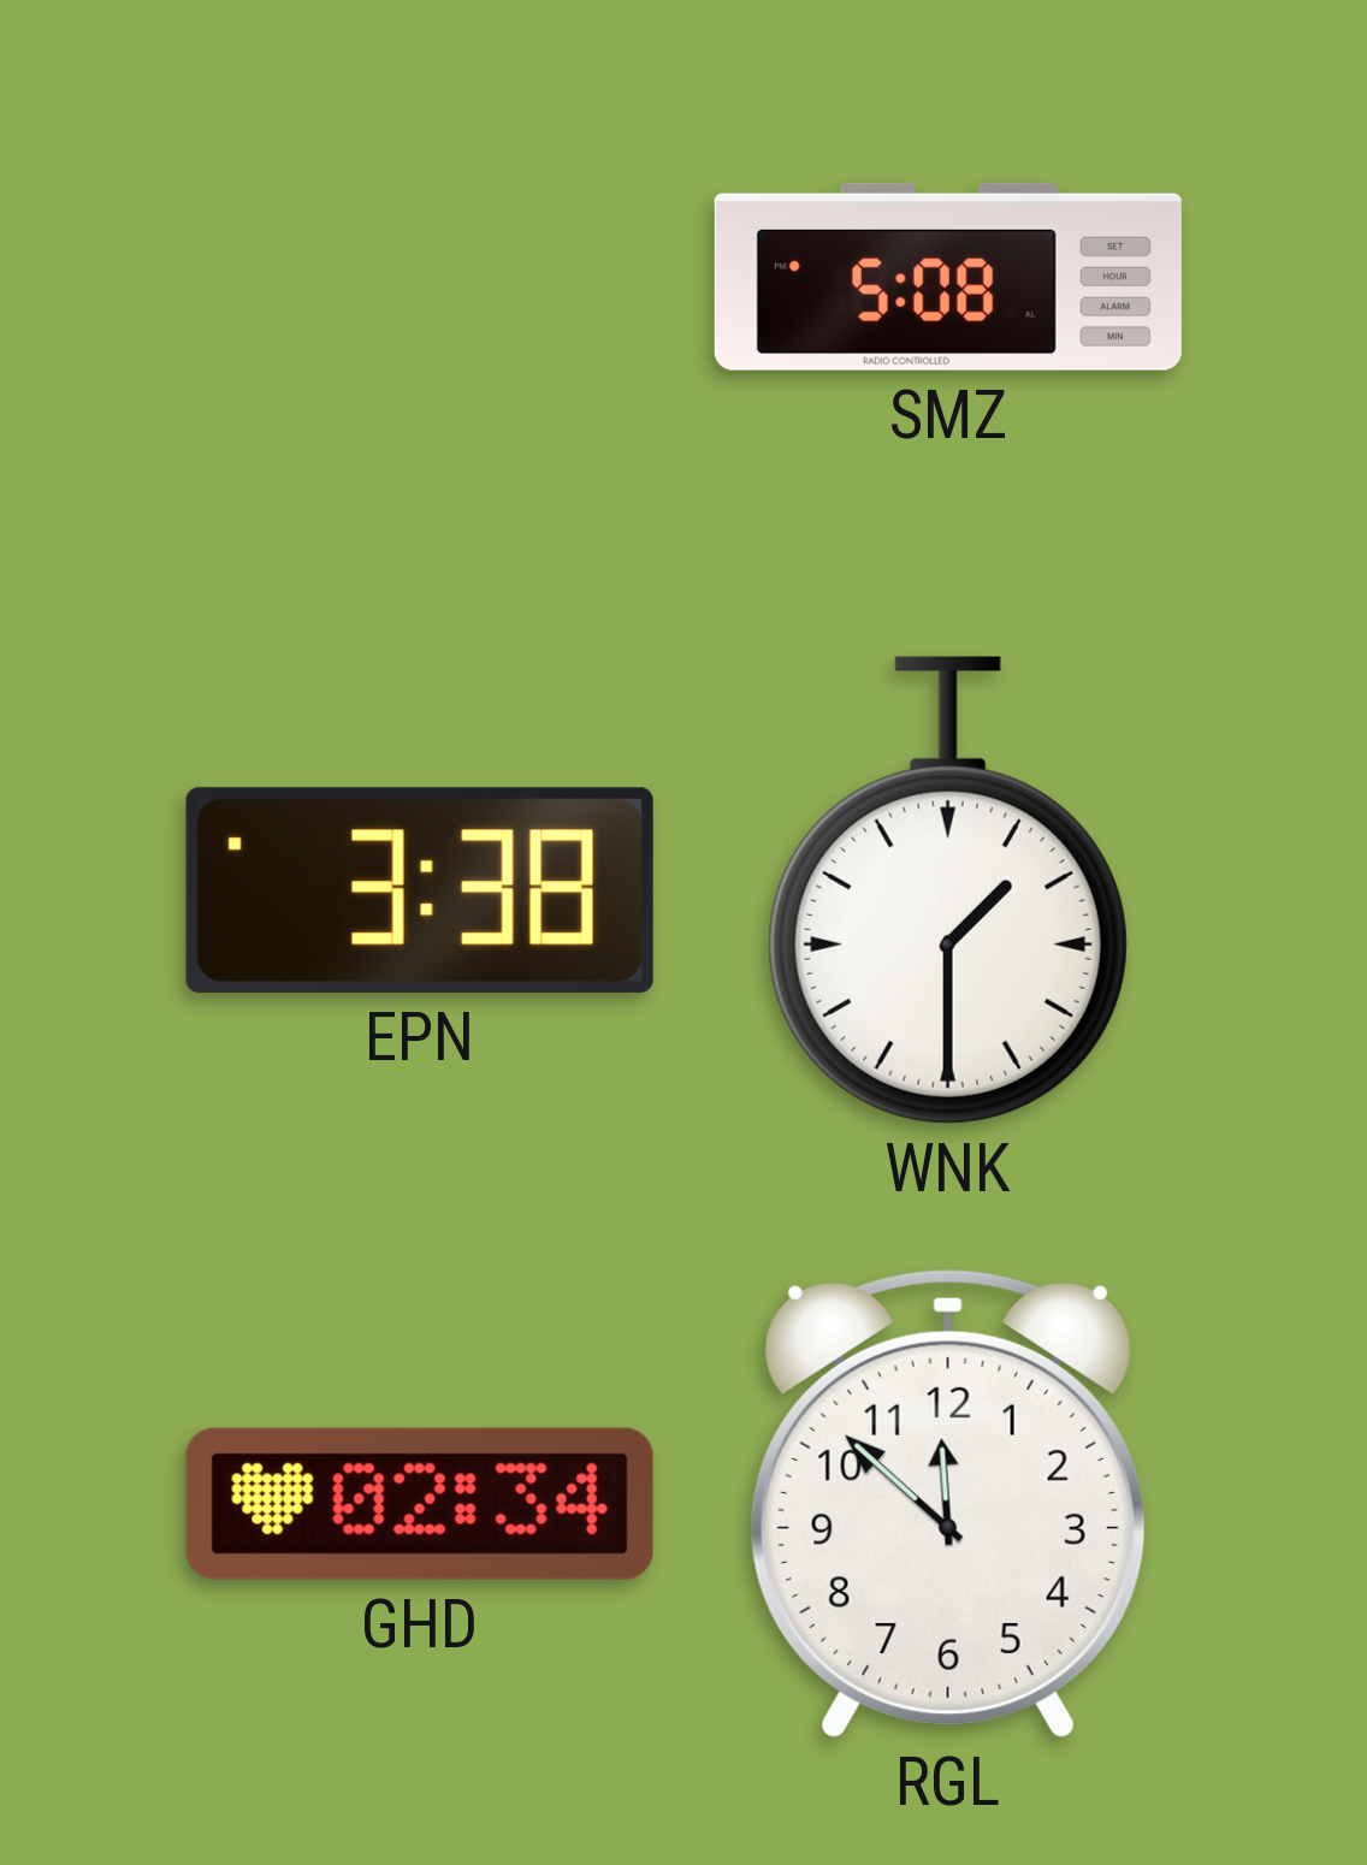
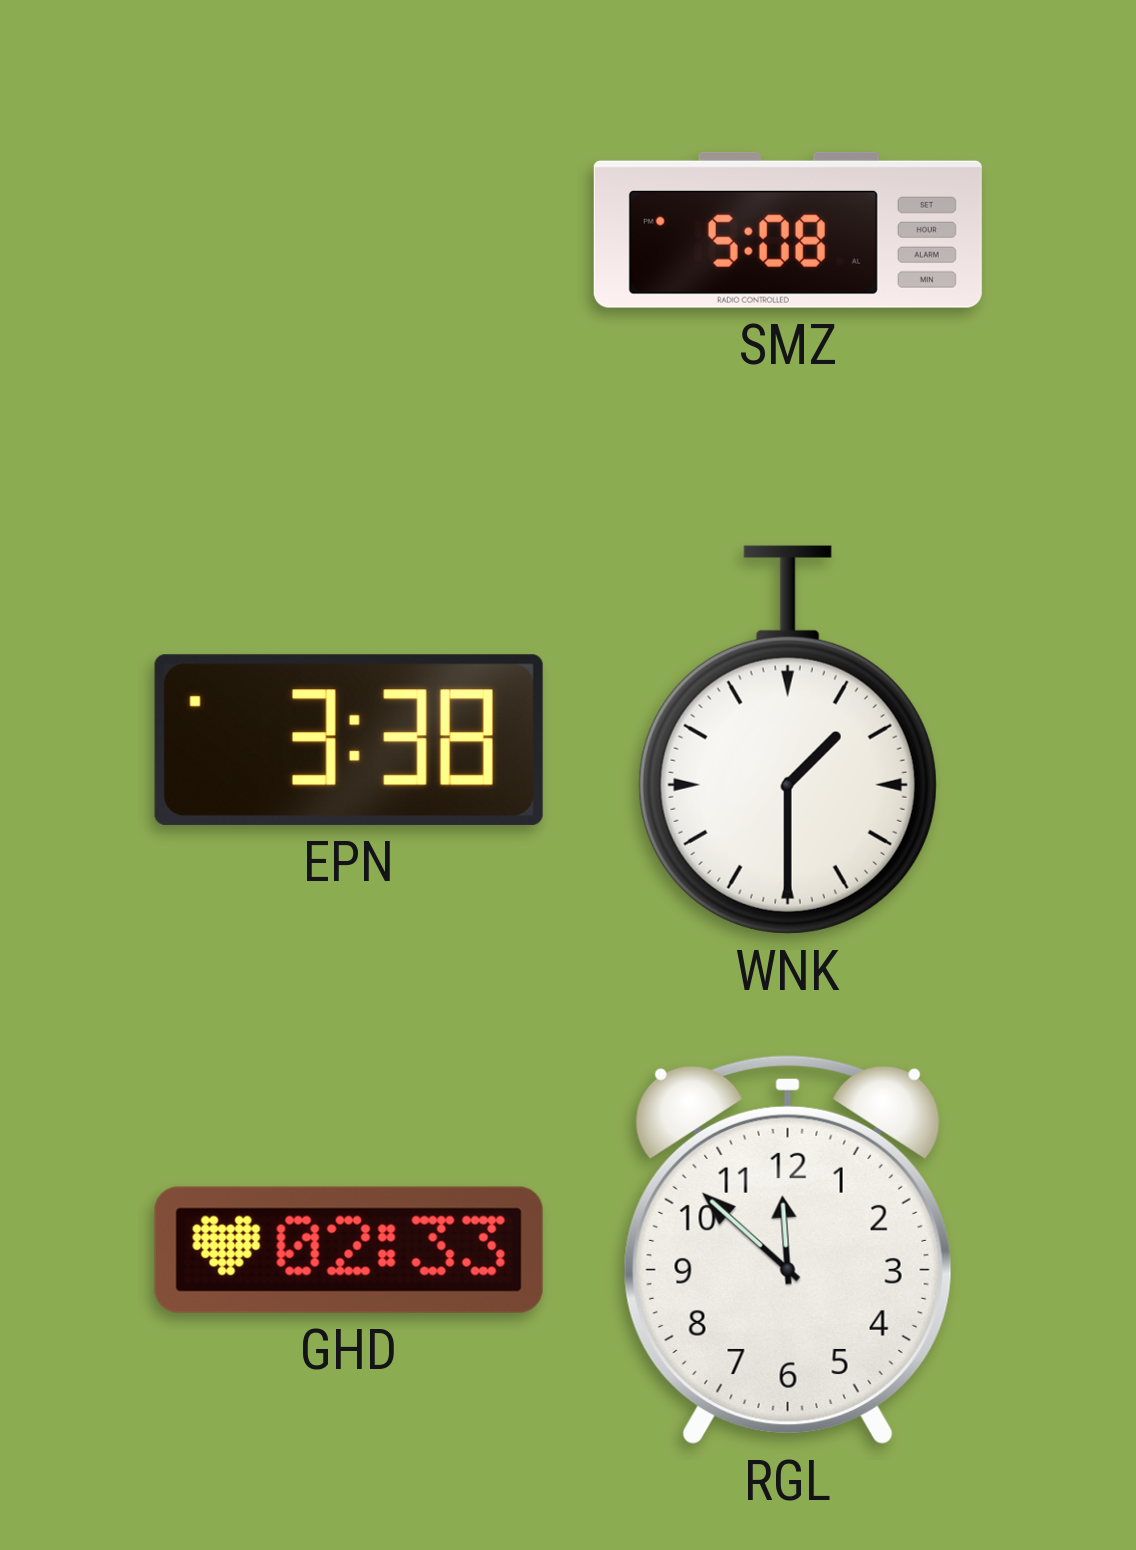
GHD: 02:34 -> 02:33 (349, 1250)
